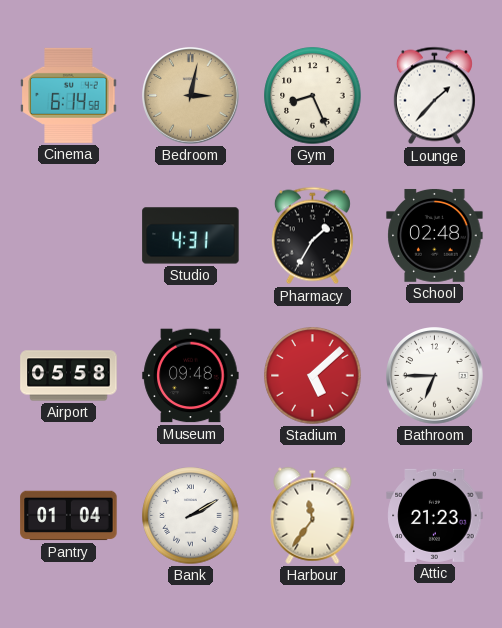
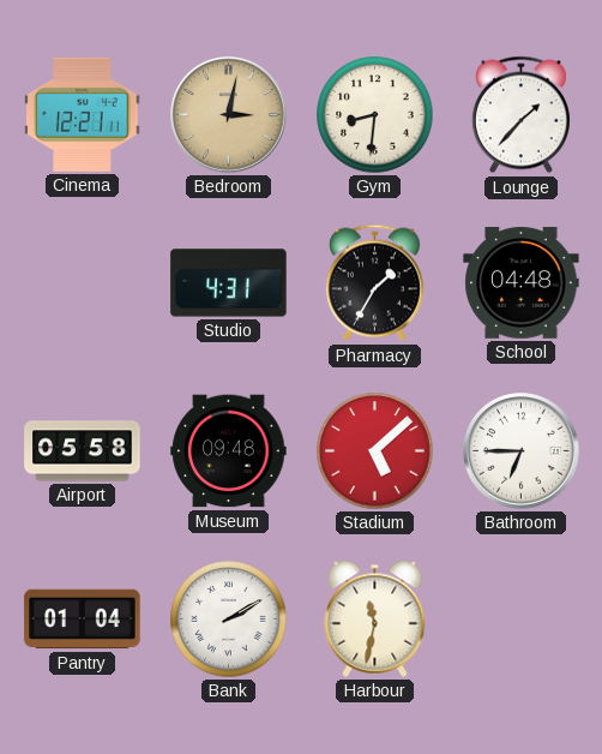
Cinema: 6:14 -> 12:21 (83, 114)
Gym: 8:26 -> 8:31 (375, 115)
School: 02:48 -> 04:48 (522, 282)
Harbour: 11:36 -> 11:32 (375, 618)
Attic: 21:23 -> none (435, 515)
